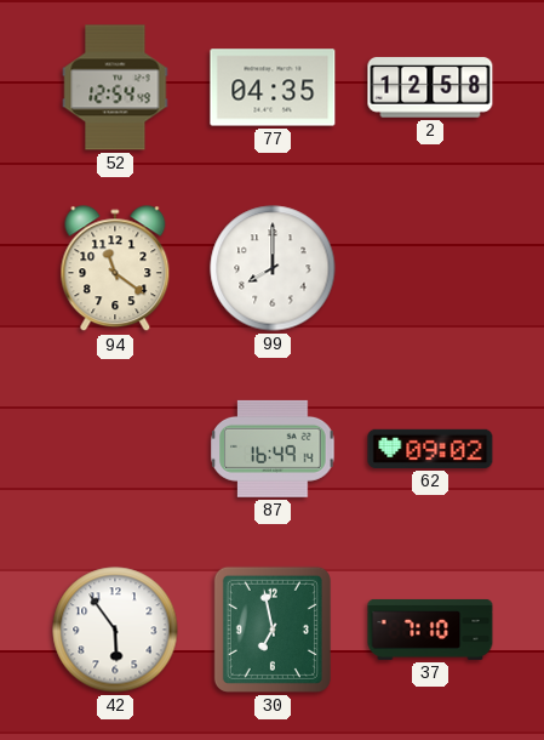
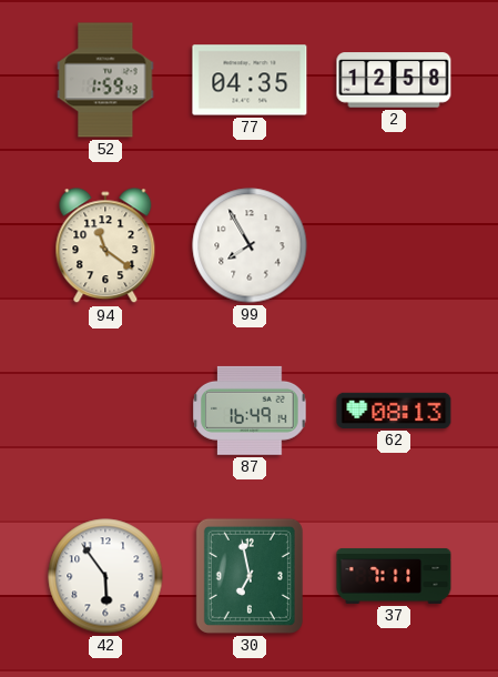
52: 12:54 -> 1:59 (105, 80)
99: 8:00 -> 7:55 (250, 245)
62: 09:02 -> 08:13 (394, 411)
37: 7:10 -> 7:11 (394, 576)
